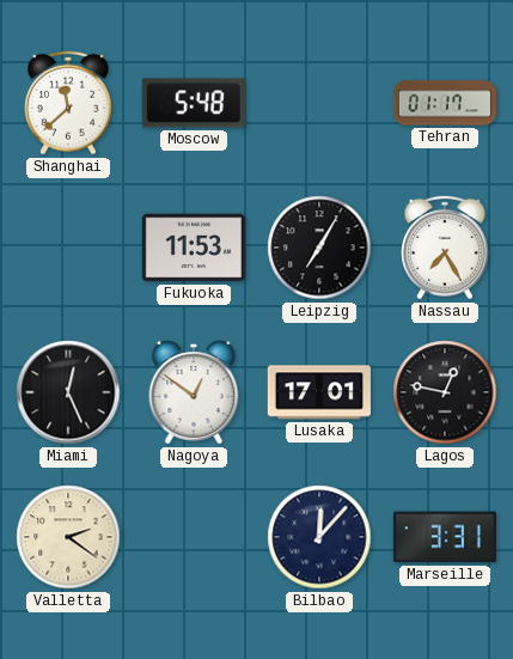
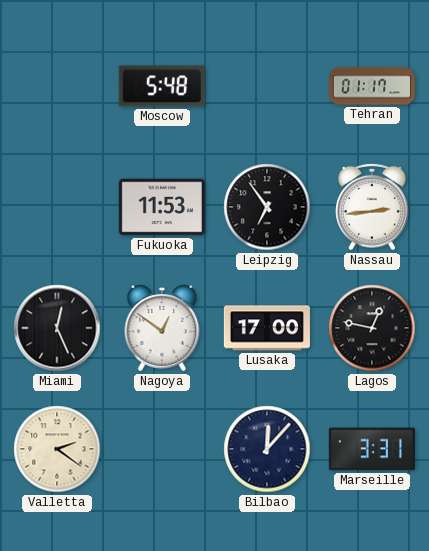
Shanghai: 11:38 -> none (69, 103)
Leipzig: 7:05 -> 6:54 (267, 207)
Nassau: 7:25 -> 2:44 (373, 207)
Lusaka: 17:01 -> 17:00 (267, 328)
